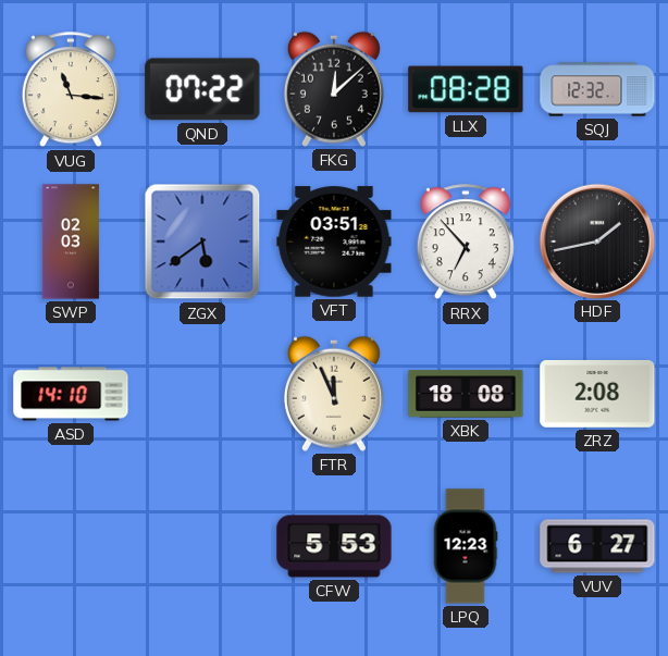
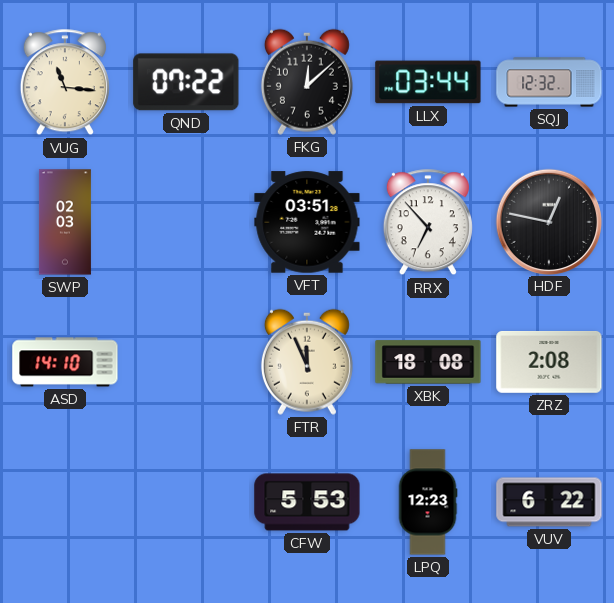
LLX: 08:28 -> 03:44 (428, 82)
ZGX: 5:39 -> none (202, 242)
HDF: 1:43 -> 12:47 (548, 221)
VUV: 6:27 -> 6:22 (549, 502)
